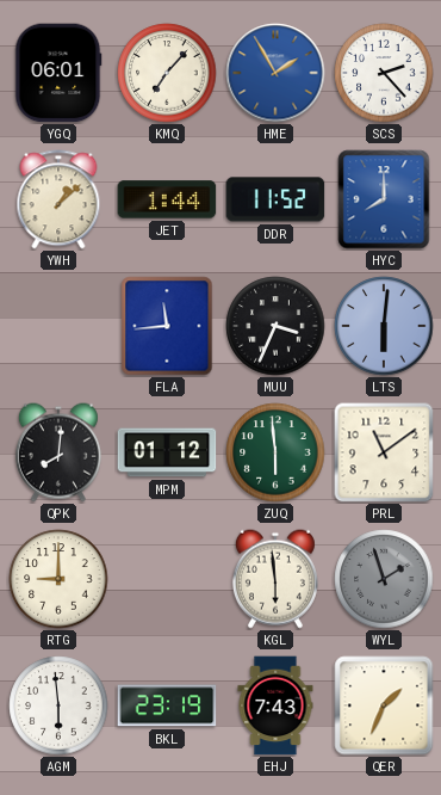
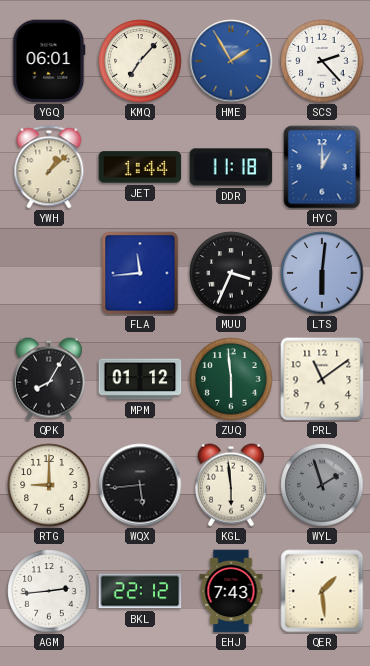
DDR: 11:52 -> 11:18 (231, 167)
HYC: 8:00 -> 1:00 (322, 167)
QPK: 8:01 -> 8:05 (49, 379)
WQX: none -> 5:44 (140, 485)
AGM: 5:59 -> 2:44 (49, 591)
BKL: 23:19 -> 22:12 (140, 591)
QER: 1:34 -> 1:29 (322, 591)
